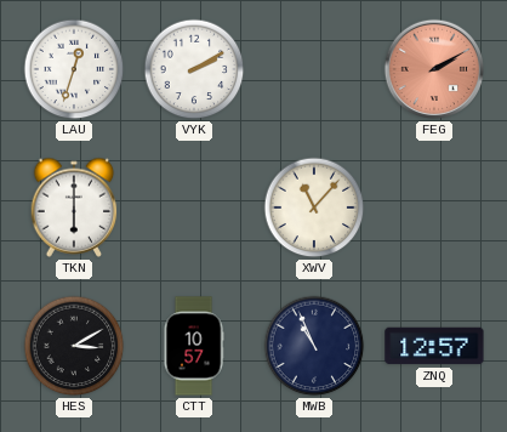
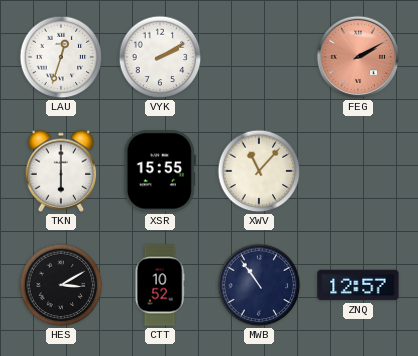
XSR: none -> 15:55 (160, 171)
CTT: 10:57 -> 10:52 (160, 285)
MWB: 10:56 -> 10:54 (259, 285)
